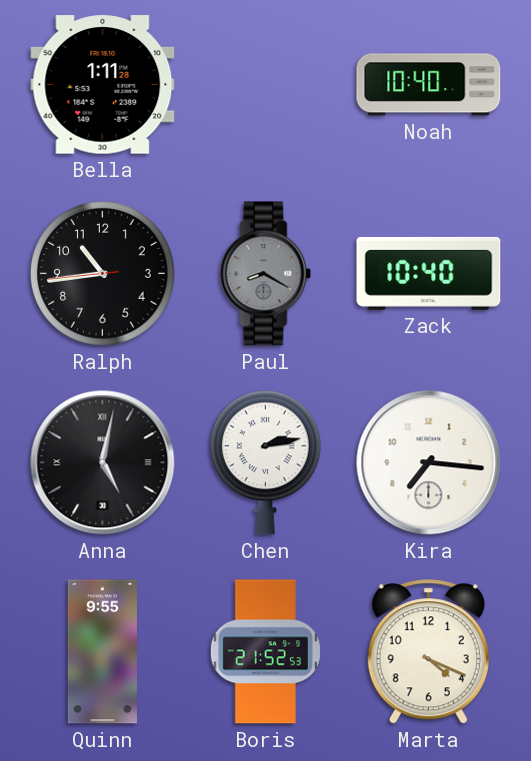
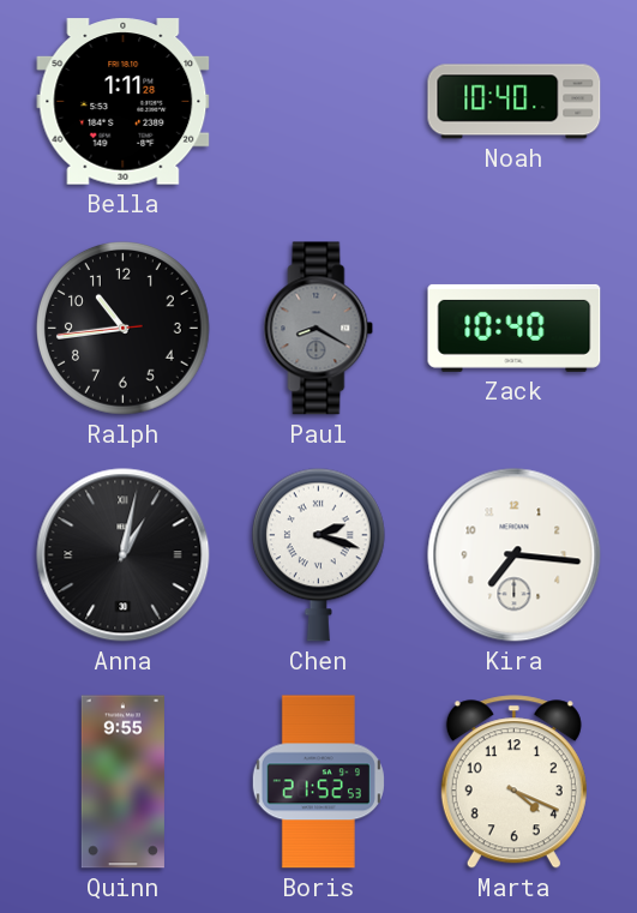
Anna: 5:02 -> 1:02 (124, 555)
Chen: 2:13 -> 2:18 (318, 554)
